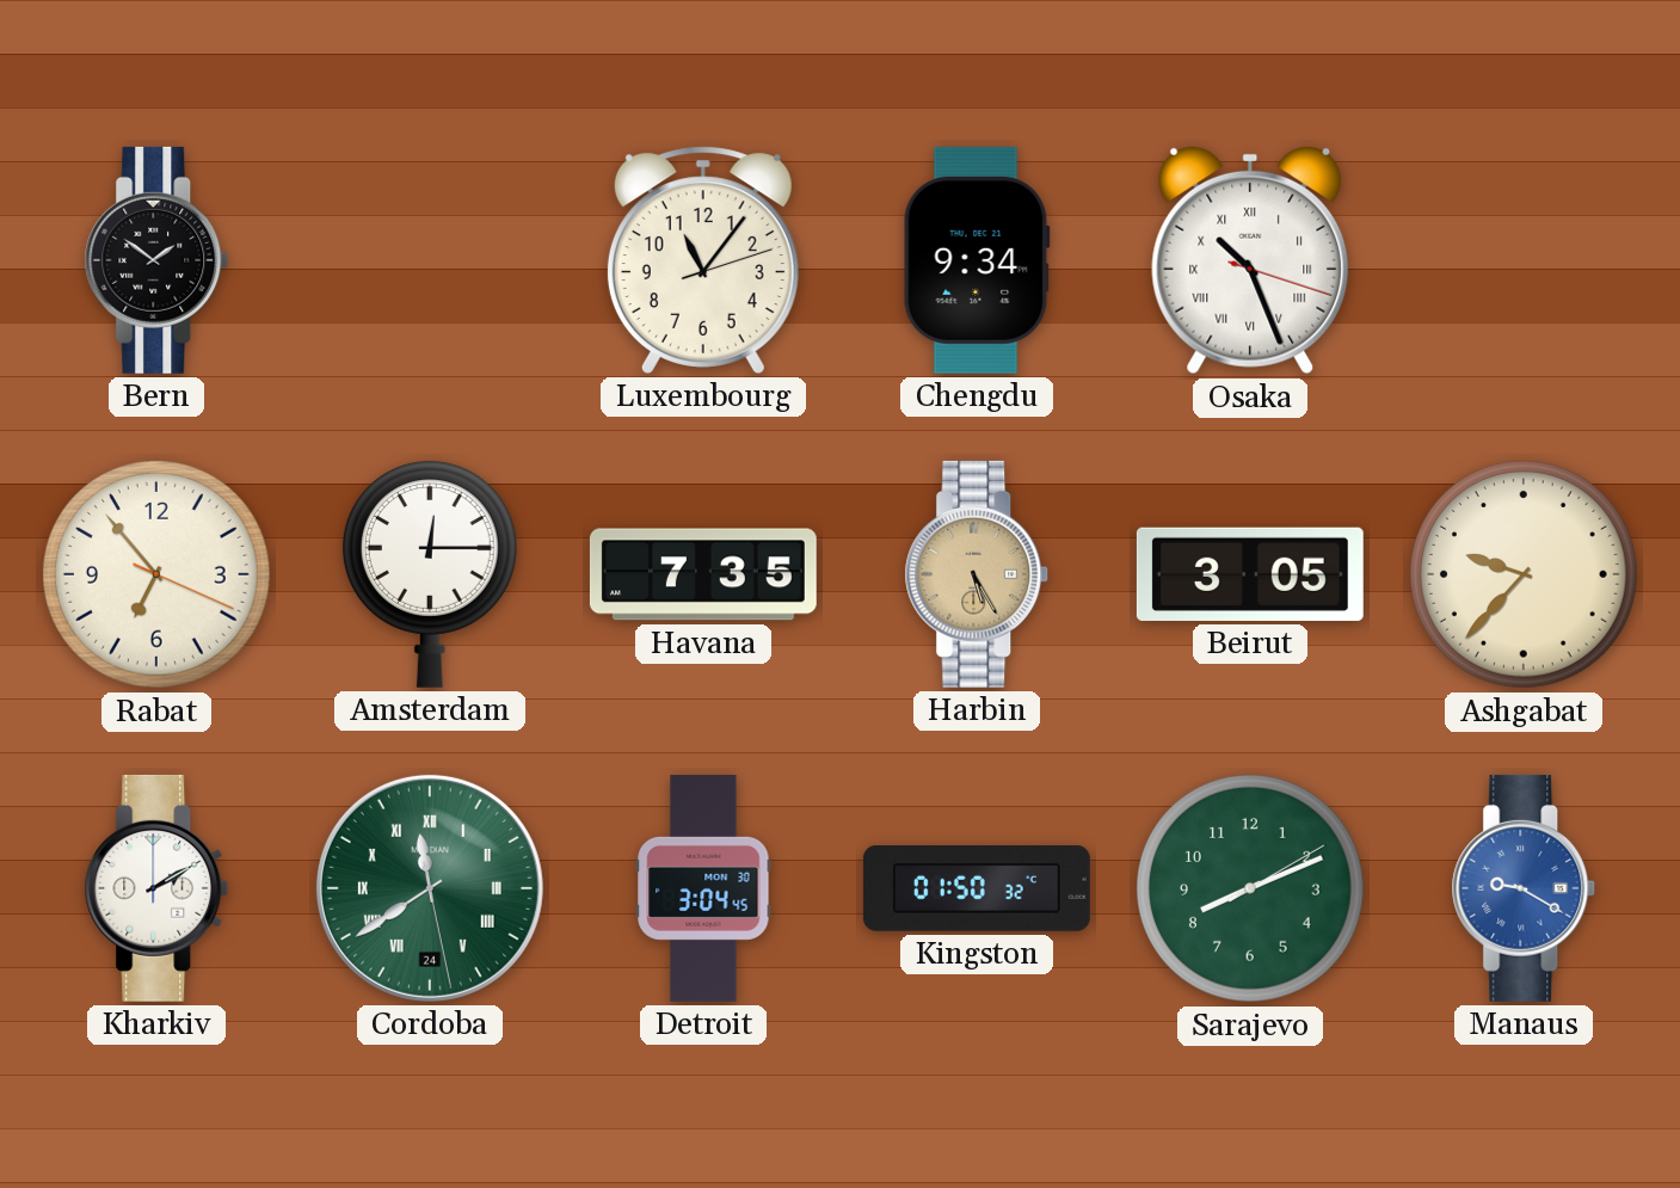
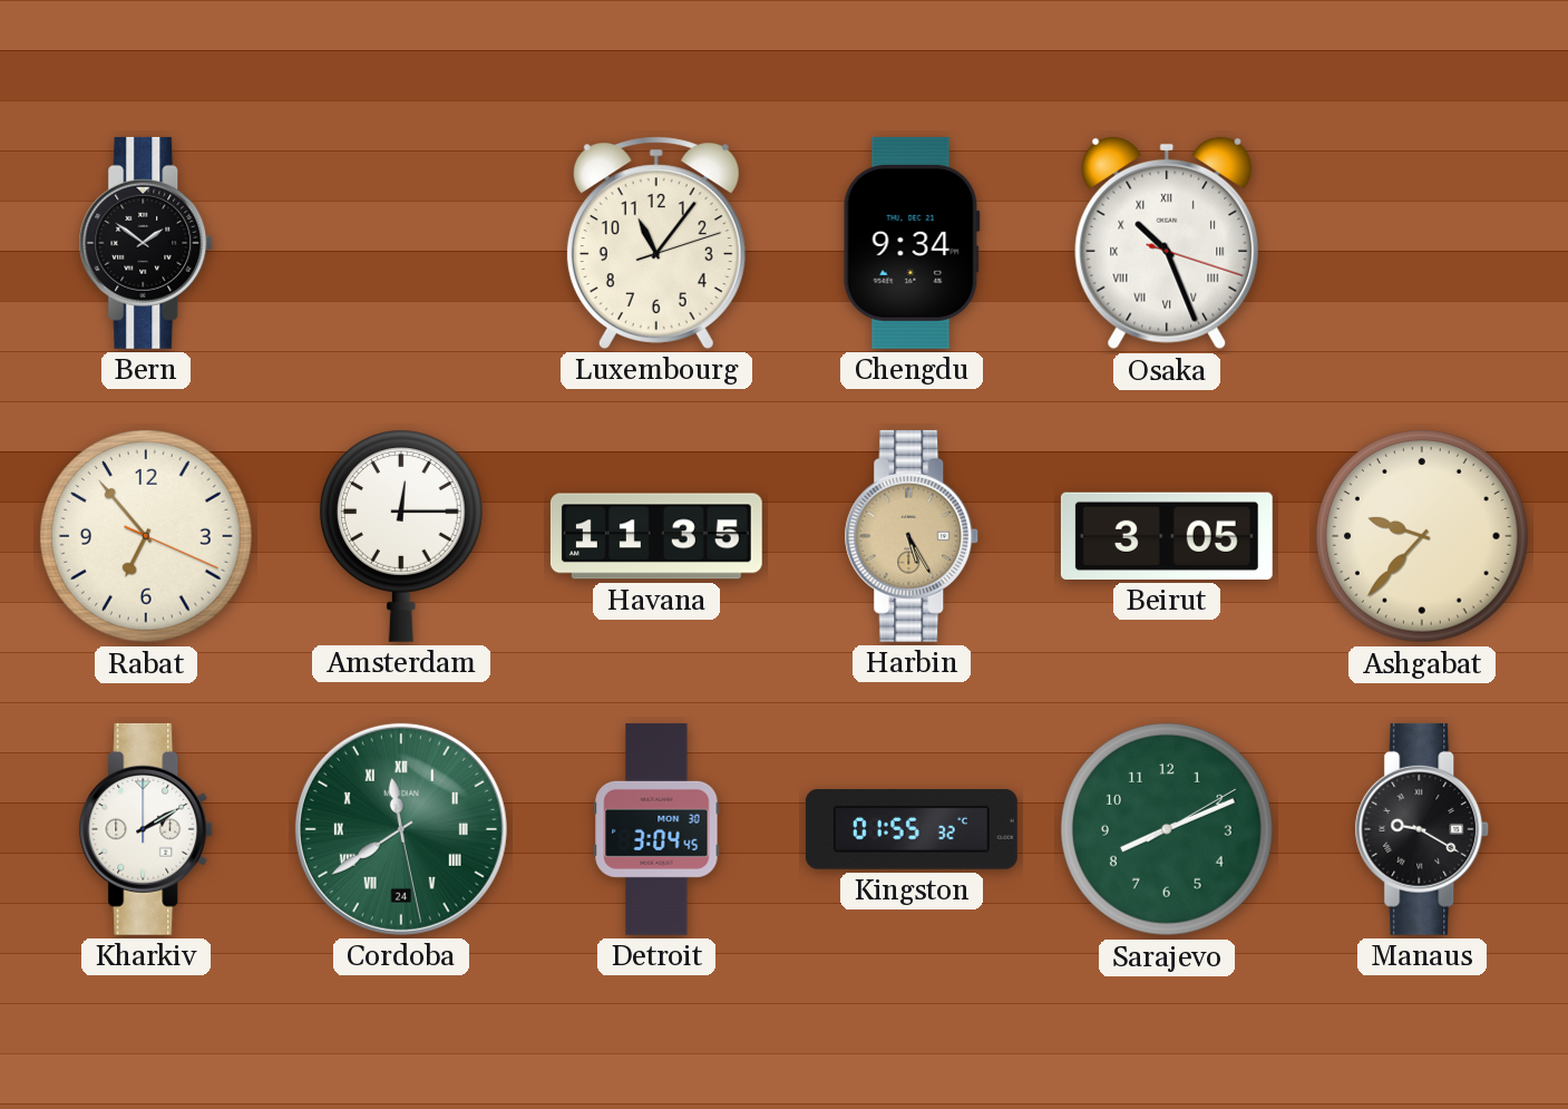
Havana: 7:35 -> 11:35 (656, 536)
Kingston: 01:50 -> 01:55 (912, 830)
Manaus dial: blue -> black (1422, 829)
